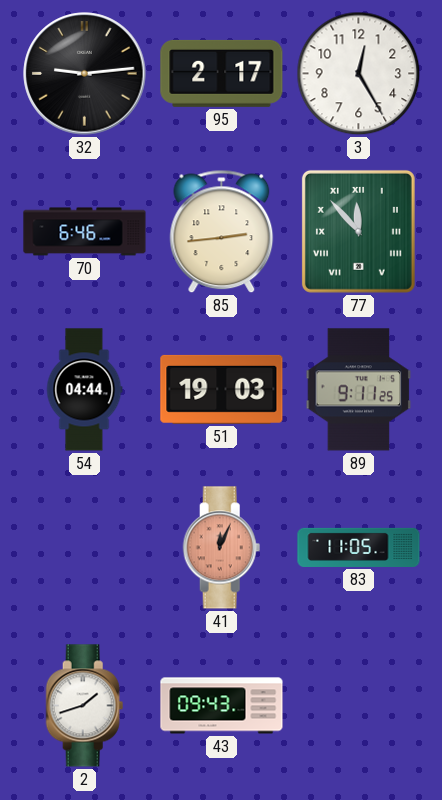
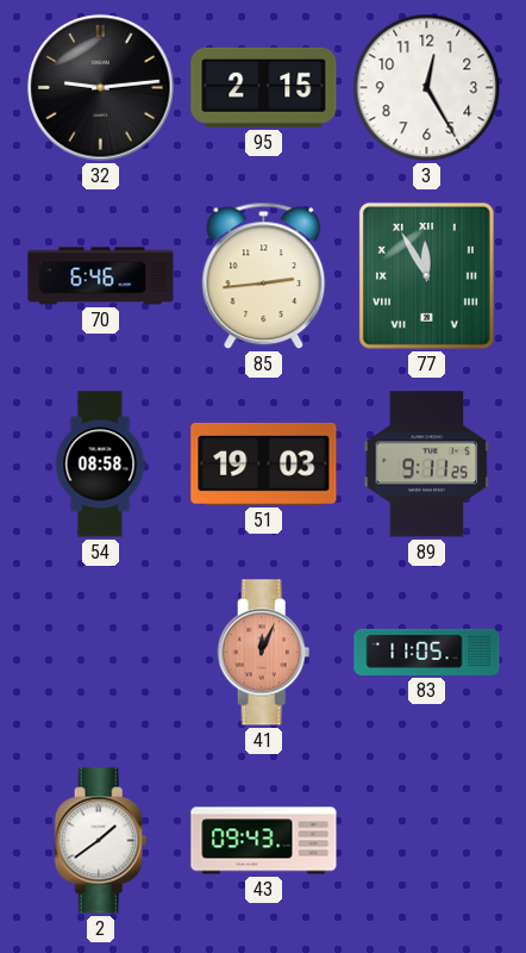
95: 2:17 -> 2:15 (264, 87)
77: 11:53 -> 11:55 (426, 275)
54: 04:44 -> 08:58 (100, 465)
2: 1:42 -> 1:39 (101, 841)
